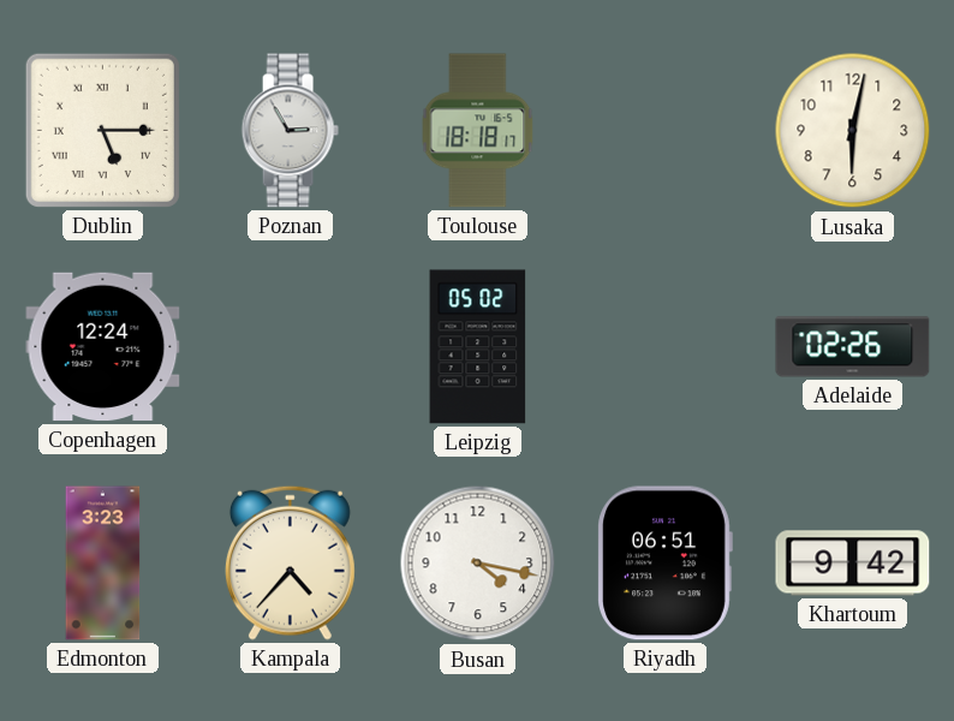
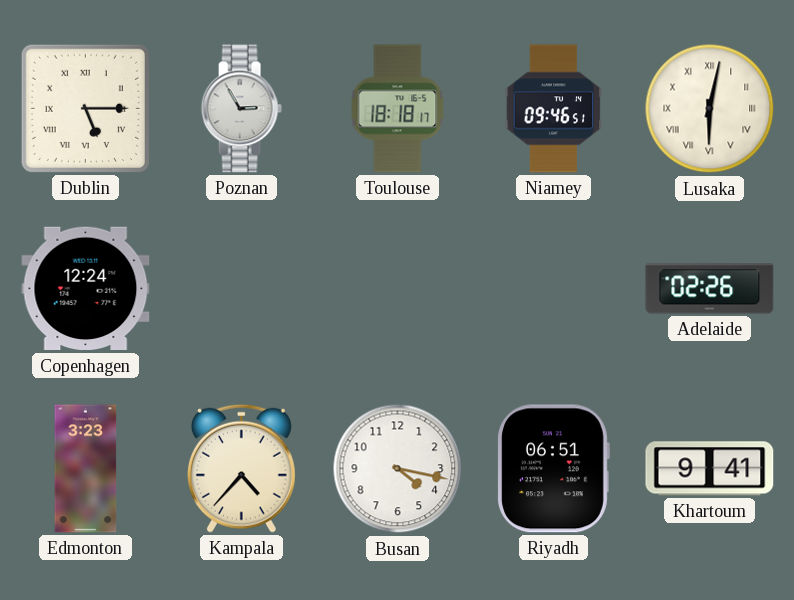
Niamey: none -> 09:46 (554, 109)
Lusaka numerals: Arabic -> Roman (710, 109)
Leipzig: 05:02 -> none (478, 347)
Khartoum: 9:42 -> 9:41 (710, 469)
